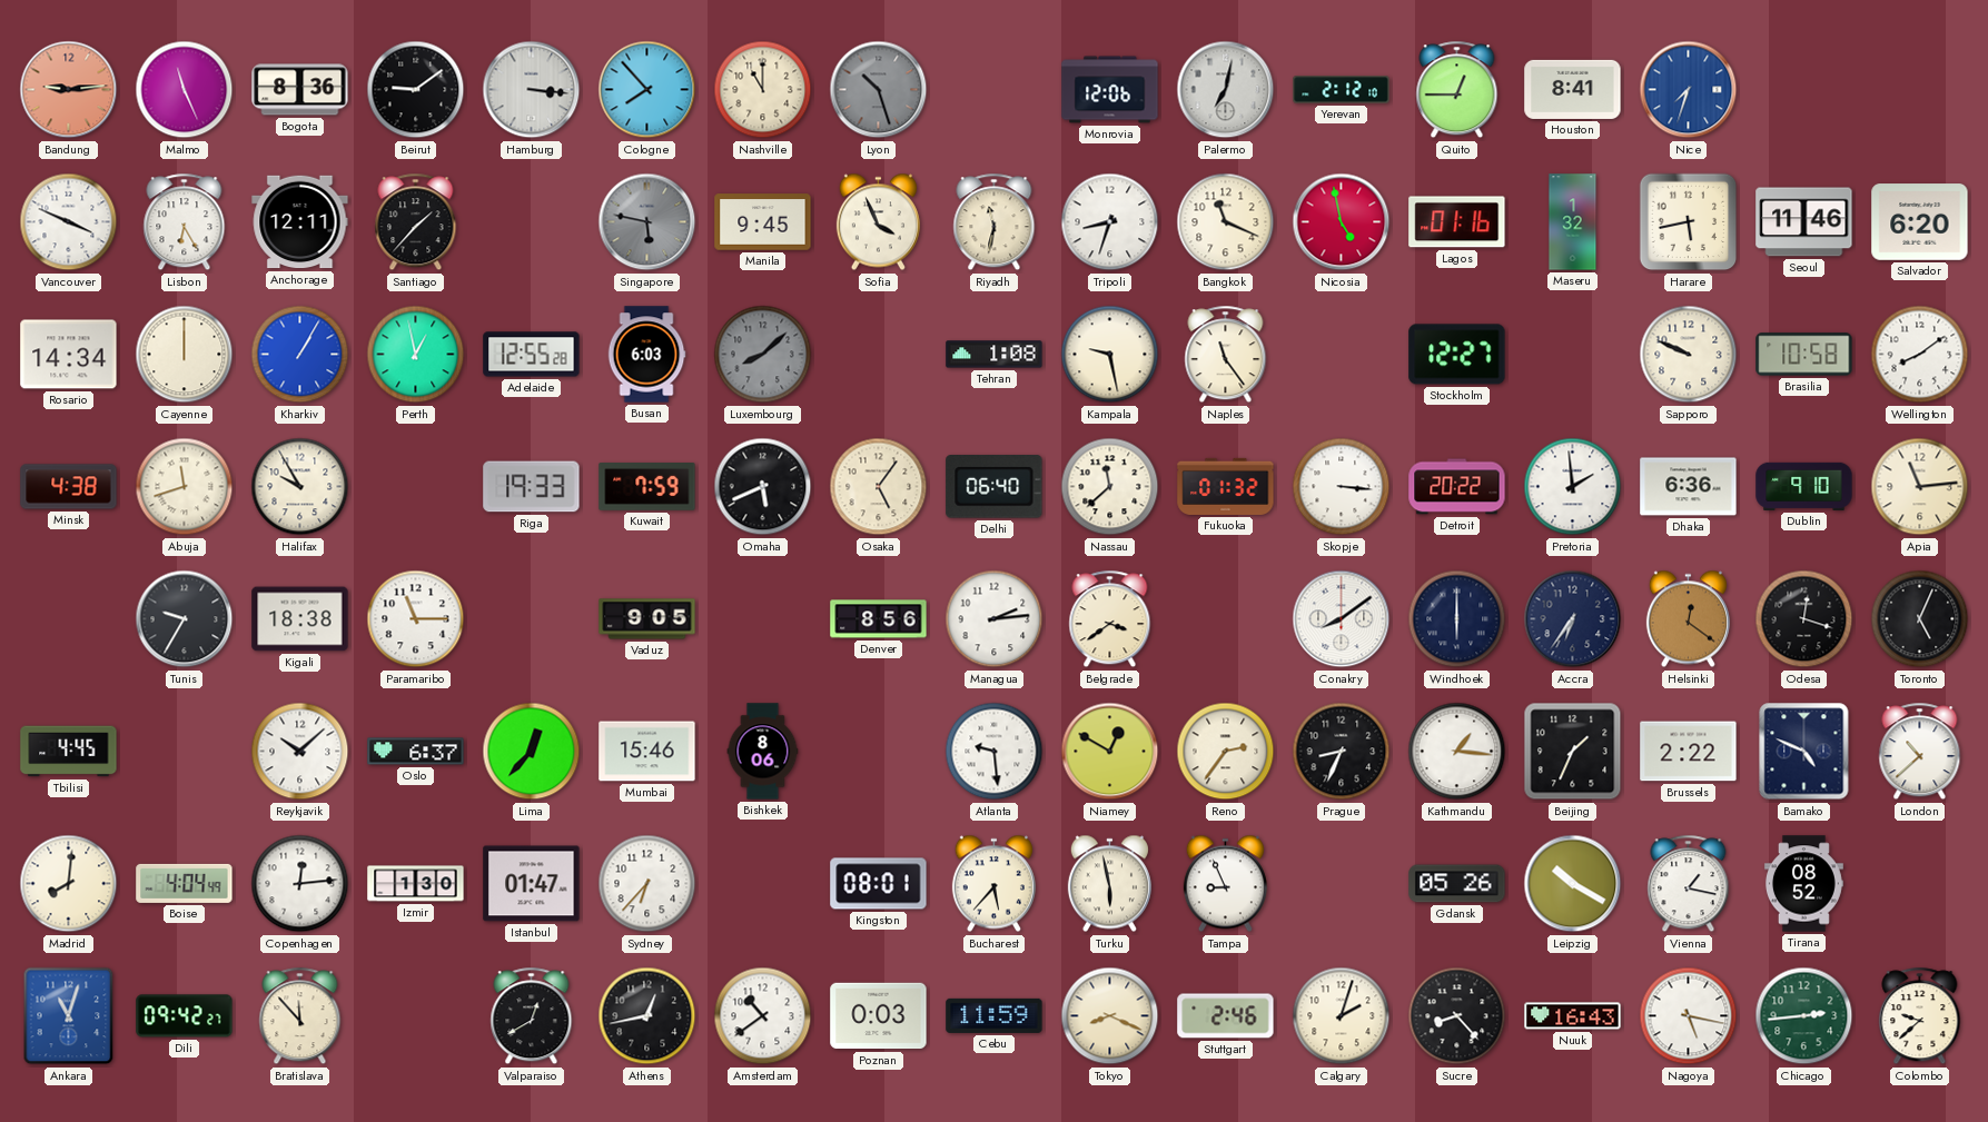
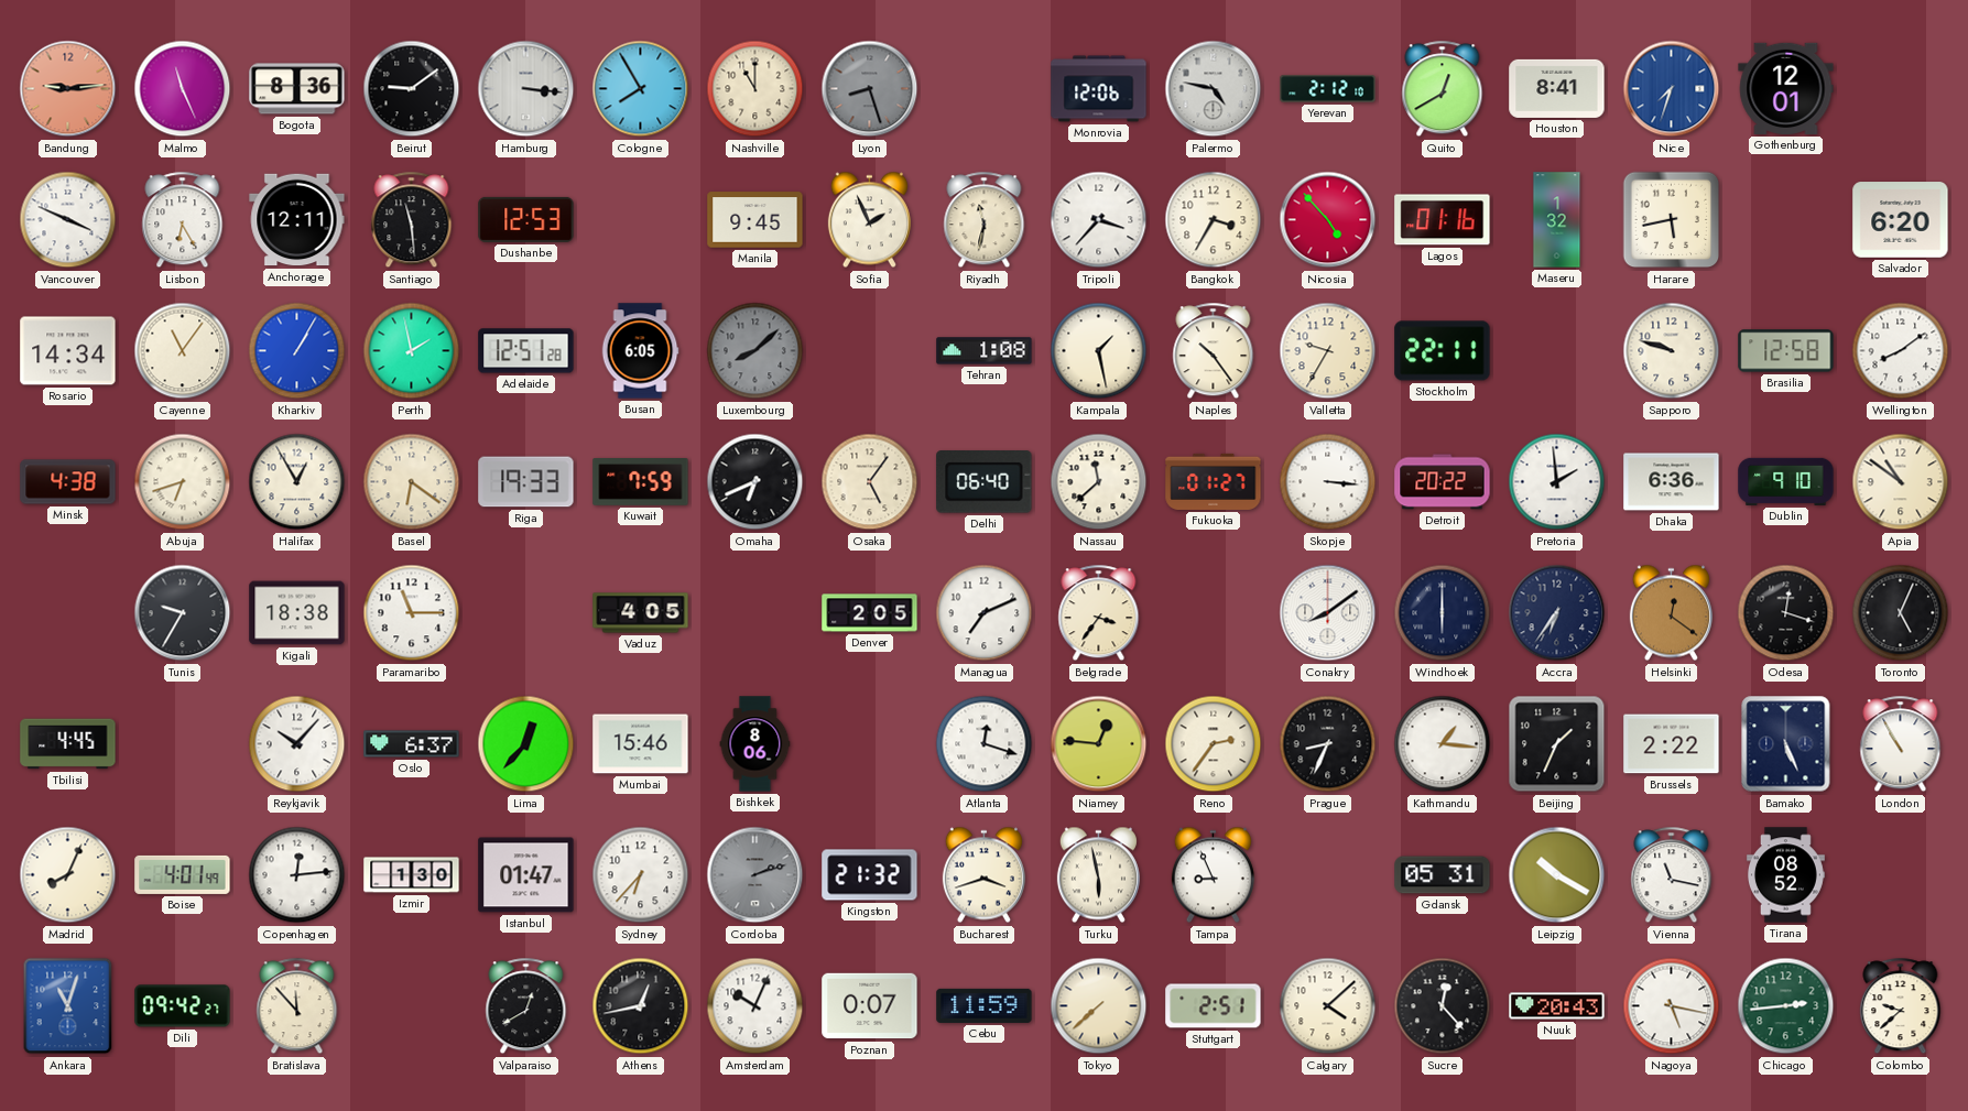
Cologne: 7:53 -> 7:55 (641, 89)
Lyon: 10:27 -> 8:27 (870, 89)
Palermo: 7:02 -> 4:47 (1214, 89)
Quito: 12:45 -> 12:40 (1443, 89)
Gothenburg: none -> 12:01 (1786, 88)
Santiago: 1:37 -> 11:29 (412, 220)
Dushanbe: none -> 12:53 (526, 219)
Singapore: 5:47 -> none (647, 222)
Sofia: 3:56 -> 1:56 (869, 220)
Tripoli: 8:33 -> 3:37 (1099, 220)
Bangkok: 11:19 -> 3:35 (1214, 220)
Nicosia: 4:58 -> 4:53 (1328, 220)
Seoul: 11:46 -> none (1804, 222)
Cayenne: 12:00 -> 11:06 (183, 351)
Perth: 12:58 -> 1:58 (412, 351)
Adelaide: 12:55 -> 12:51 (526, 351)
Busan: 6:03 -> 6:05 (640, 351)
Kampala: 9:28 -> 1:28 (1099, 351)
Naples: 11:24 -> 10:24 (1214, 351)
Valletta: none -> 9:35 (1328, 351)
Stockholm: 12:27 -> 22:11 (1443, 351)
Sapporo: 9:49 -> 9:48 (1672, 351)
Brasilia: 10:58 -> 12:58 (1786, 351)
Abuja: 11:42 -> 6:42 (183, 482)
Halifax: 9:55 -> 12:55 (297, 482)
Basel: none -> 6:21 (412, 482)
Omaha: 5:41 -> 6:41 (755, 482)
Fukuoka: 01:32 -> 01:27 (1214, 481)
Apia: 11:14 -> 10:51 (1901, 482)
Vaduz: 9:05 -> 4:05 (641, 613)
Denver: 8:56 -> 2:05 (870, 613)
Managua: 2:14 -> 7:11 (985, 613)
Belgrade: 3:39 -> 3:36 (1099, 613)
Reykjavik: 10:08 -> 10:07 (297, 744)
Atlanta: 9:29 -> 12:18 (985, 744)
Niamey: 12:50 -> 12:46 (1099, 744)
Bamako: 4:49 -> 5:26 (1786, 744)
London: 10:38 -> 10:55 (1901, 744)
Madrid: 8:01 -> 8:04 (68, 875)
Boise: 4:04 -> 4:01 (183, 874)
Cordoba: none -> 2:12 (755, 875)
Kingston: 08:01 -> 21:32 (870, 875)
Bucharest: 5:37 -> 3:42 (983, 875)
Gdansk: 05:26 -> 05:31 (1443, 875)
Vienna: 1:17 -> 11:17 (1672, 875)
Amsterdam: 10:39 -> 10:04 (755, 1006)
Poznan: 0:03 -> 0:07 (870, 1006)
Tokyo: 8:19 -> 7:38 (1099, 1006)
Stuttgart: 2:46 -> 2:51 (1214, 1006)
Calgary: 2:03 -> 4:08 (1328, 1006)
Sucre: 8:23 -> 12:23 (1443, 1006)
Nuuk: 16:43 -> 20:43 (1557, 1006)
